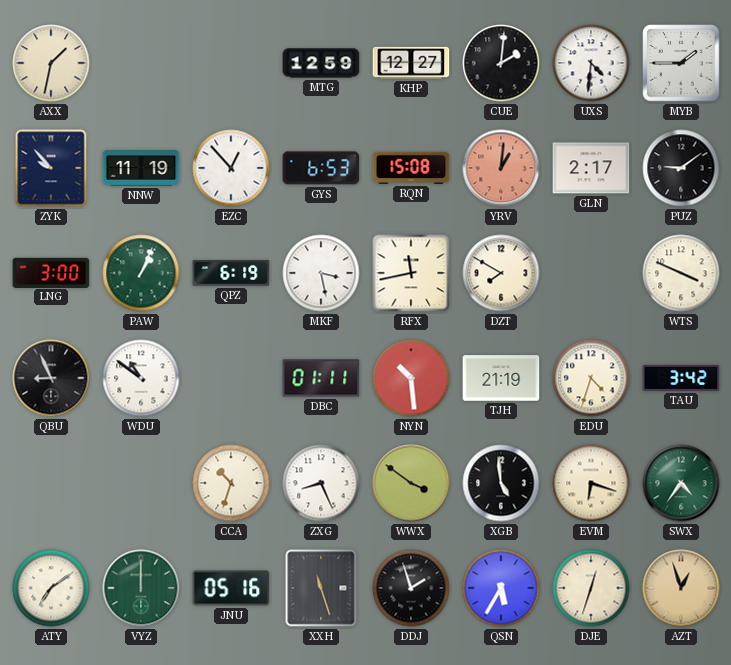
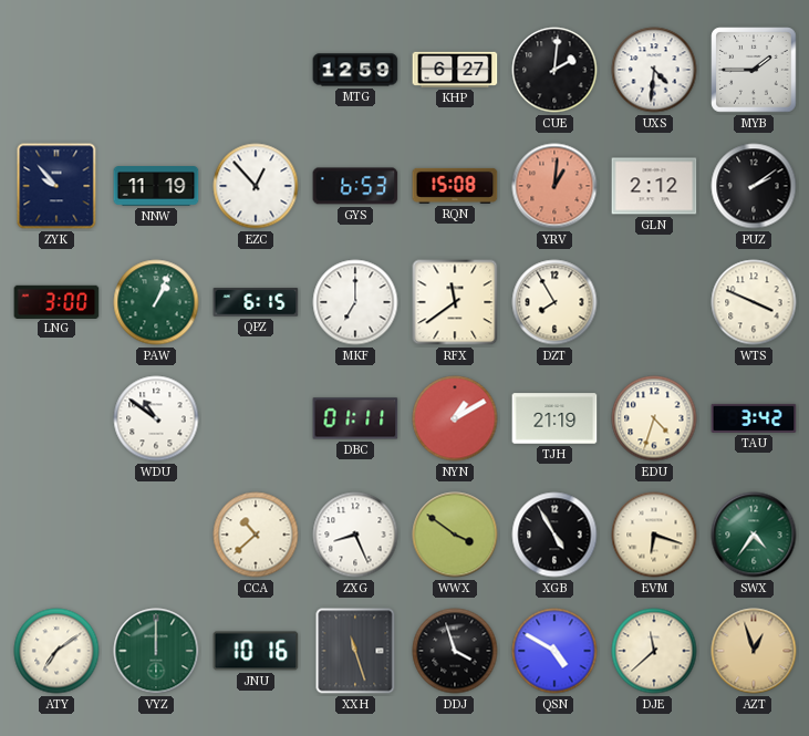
AXX: 1:32 -> none (51, 63)
KHP: 12:27 -> 6:27 (455, 70)
GLN: 2:17 -> 2:12 (654, 186)
PUZ: 9:09 -> 2:09 (754, 186)
QPZ: 6:19 -> 6:15 (256, 302)
MKF: 3:28 -> 7:00 (355, 302)
RFX: 11:43 -> 11:39 (455, 302)
DZT: 7:50 -> 7:55 (554, 302)
QBU: 8:56 -> none (51, 378)
NYN: 10:29 -> 1:10 (455, 418)
CCA: 10:33 -> 10:38 (256, 535)
XGB: 4:59 -> 4:55 (554, 535)
JNU: 05:16 -> 10:16 (256, 651)
DDJ: 1:57 -> 3:57 (455, 651)
QSN: 5:35 -> 4:50 (554, 651)
DJE: 12:33 -> 11:38 (654, 651)
